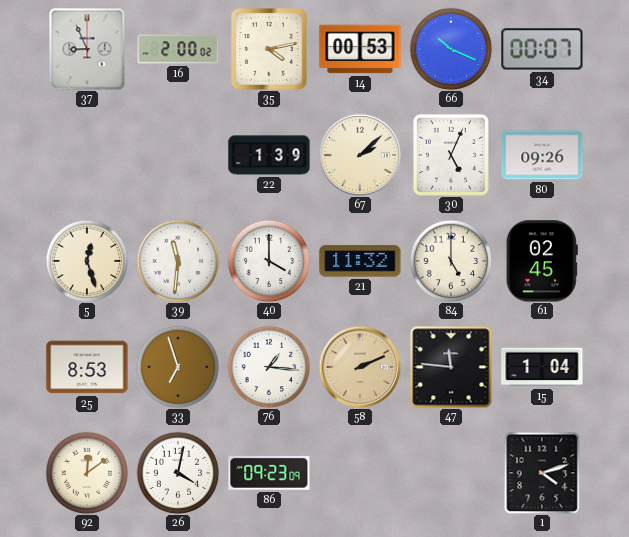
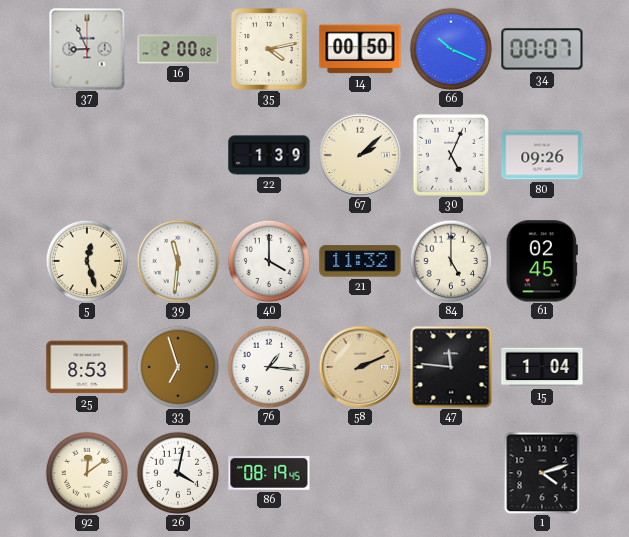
14: 00:53 -> 00:50 (360, 49)
86: 09:23 -> 08:19 (269, 473)
